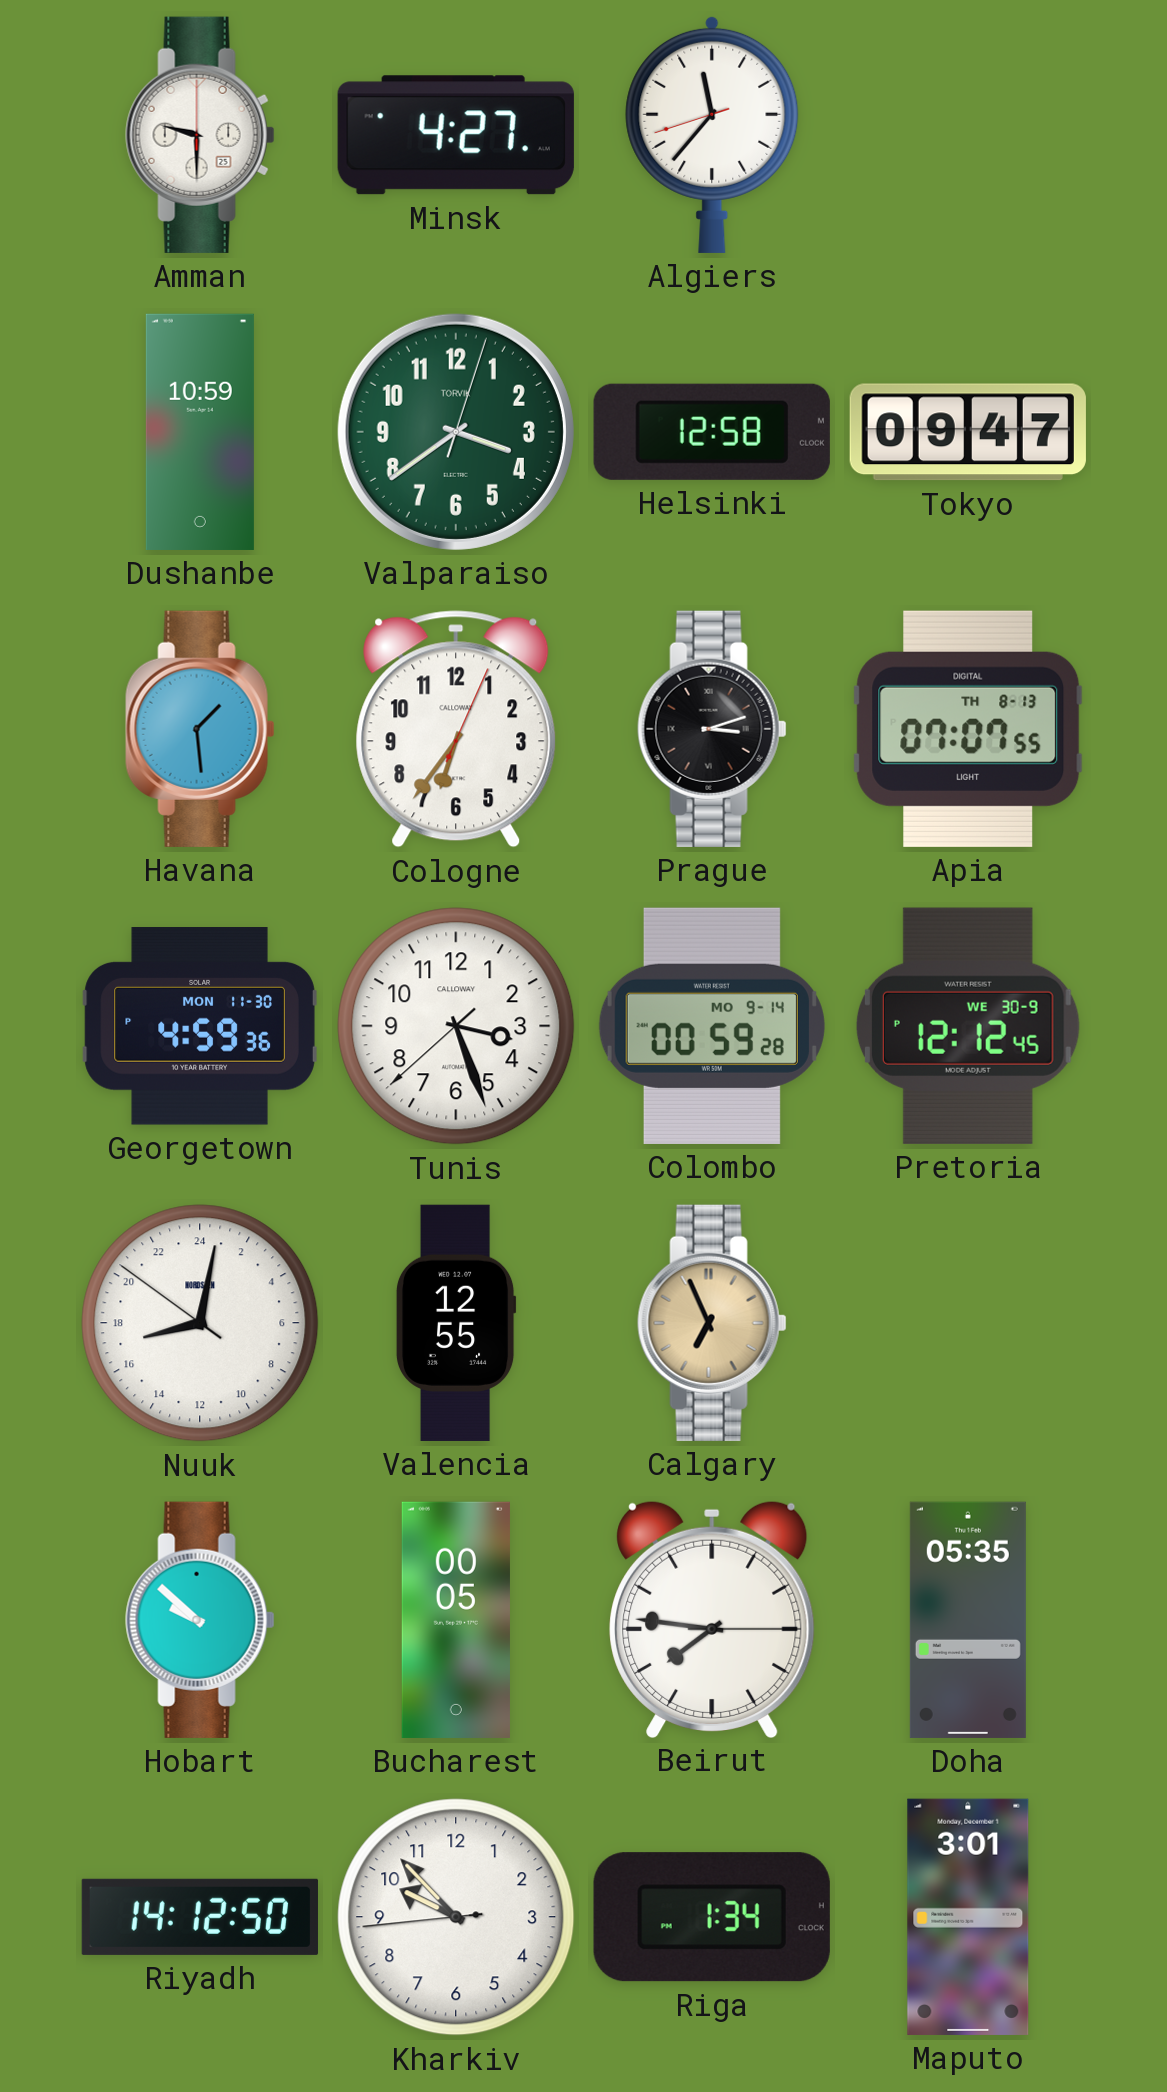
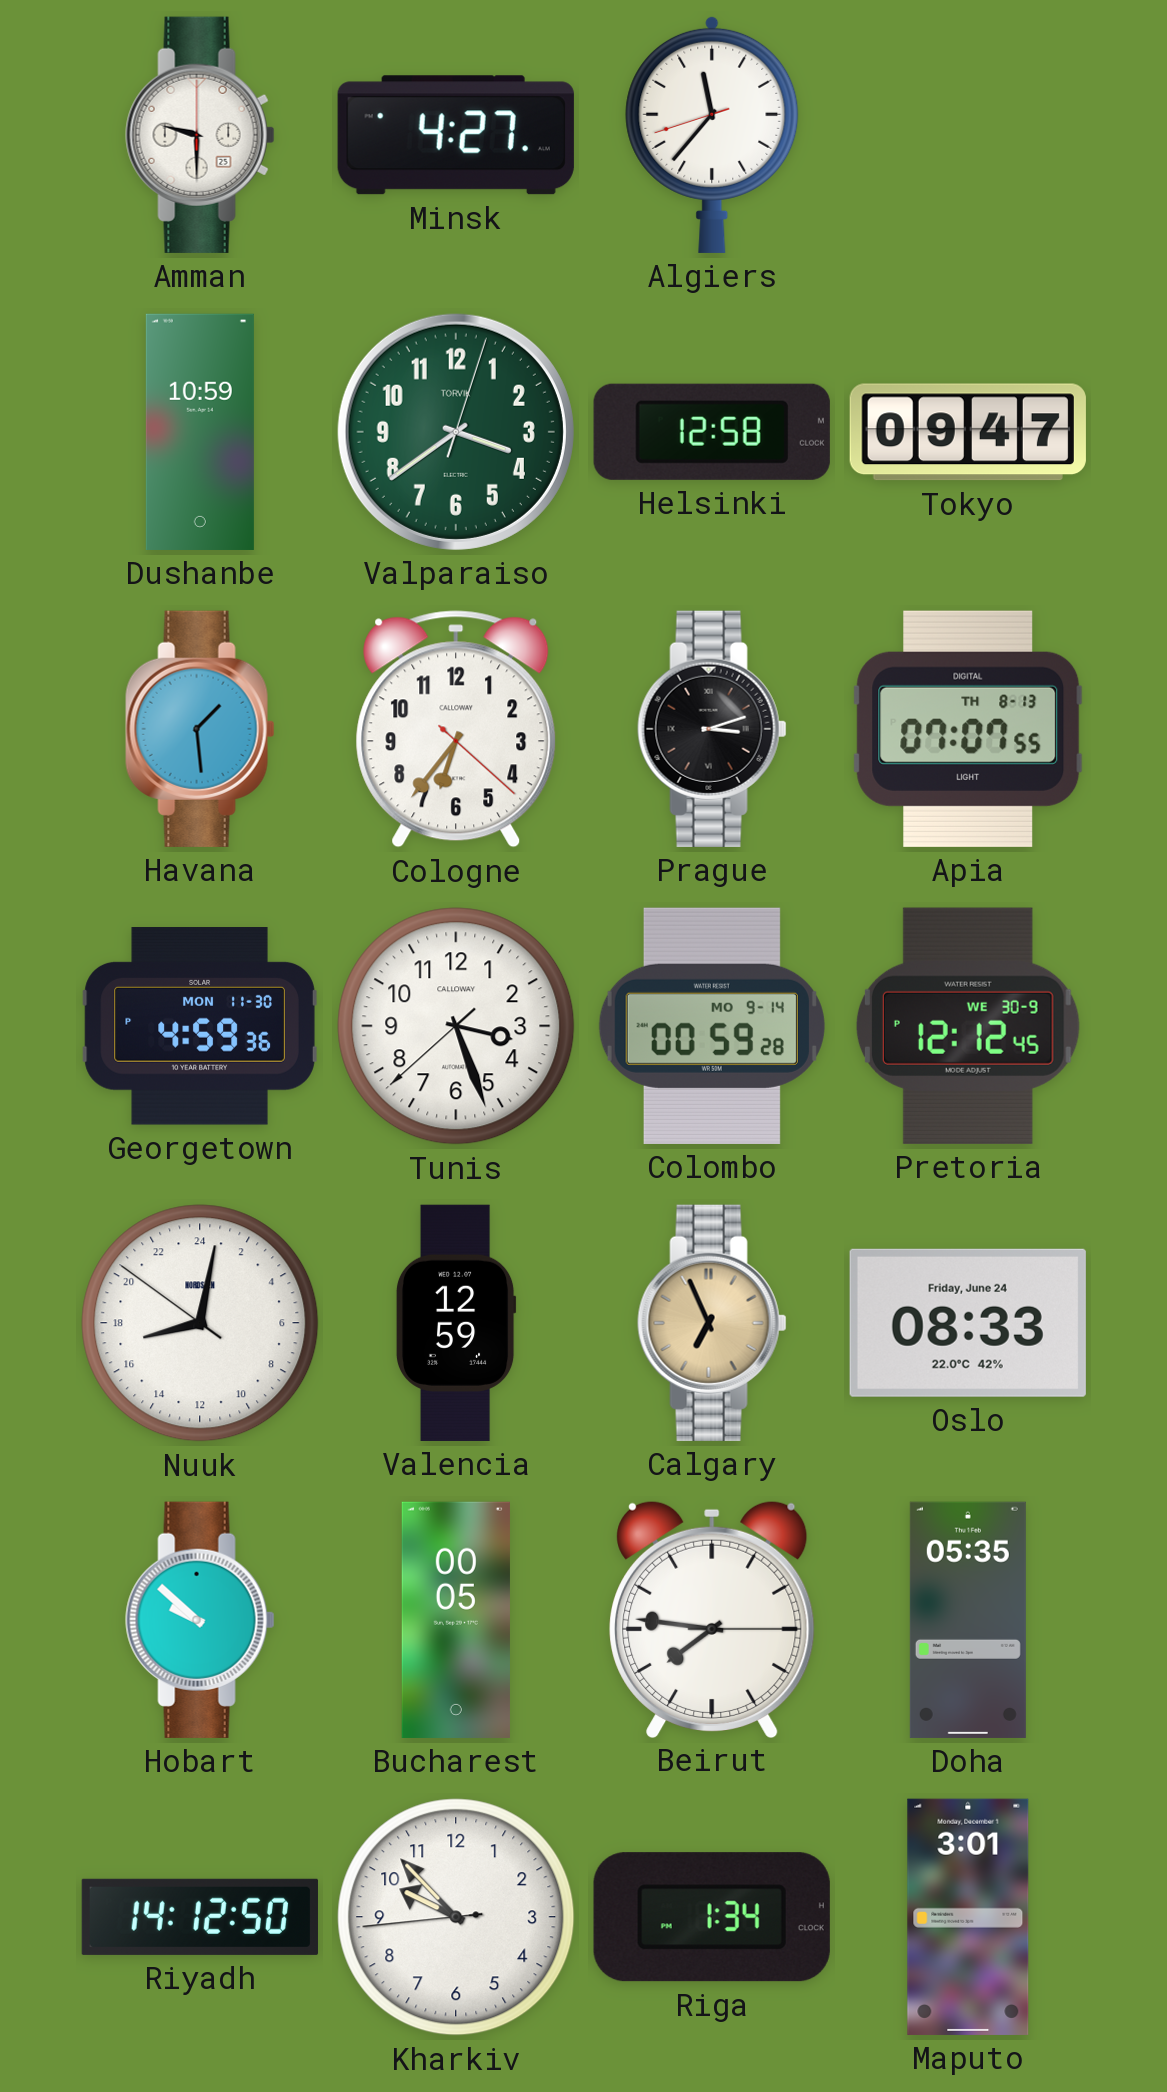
Cologne: 6:36:04 -> 6:36:22 (456, 729)
Valencia: 12:55 -> 12:59 (456, 1323)
Oslo: none -> 08:33 (968, 1323)
